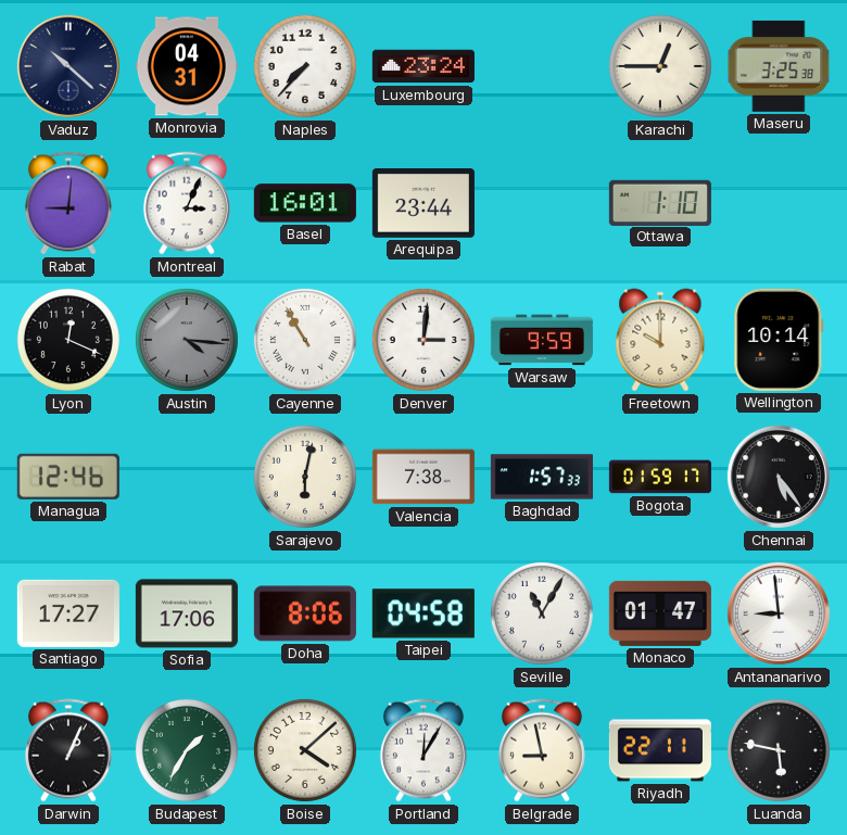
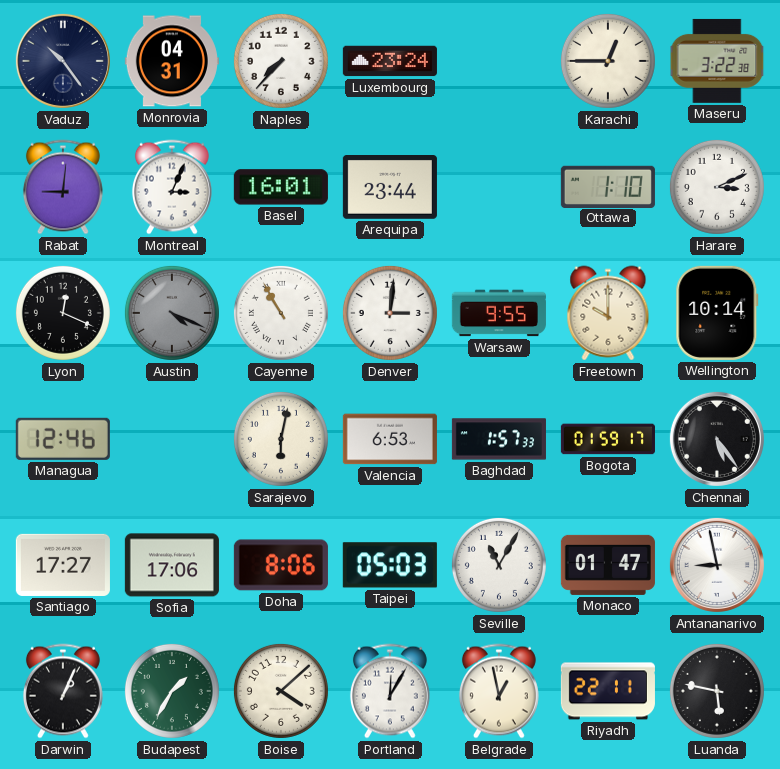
Vaduz: 10:22 -> 10:24 (63, 61)
Maseru: 3:25 -> 3:22 (717, 61)
Harare: none -> 3:11 (717, 187)
Austin: 4:16 -> 4:19 (172, 313)
Warsaw: 9:59 -> 9:55 (499, 313)
Valencia: 7:38 -> 6:53 (390, 439)
Taipei: 04:58 -> 05:03 (390, 565)
Antananarivo: 8:59 -> 8:58 (717, 565)
Belgrade: 8:58 -> 12:58 (499, 691)
